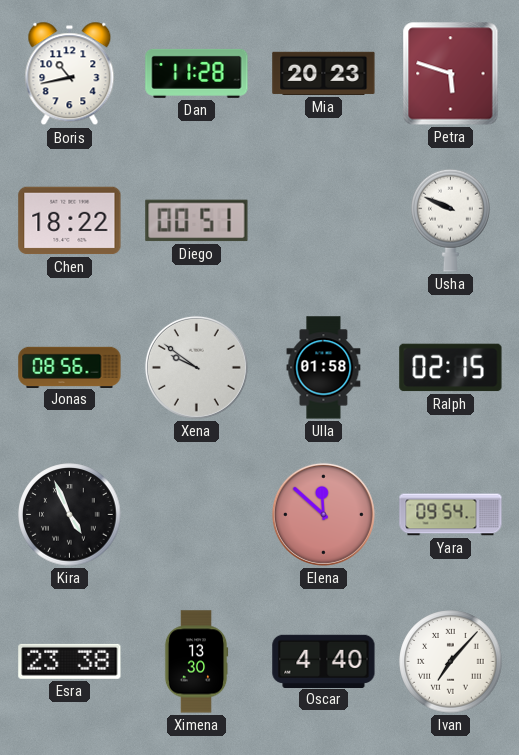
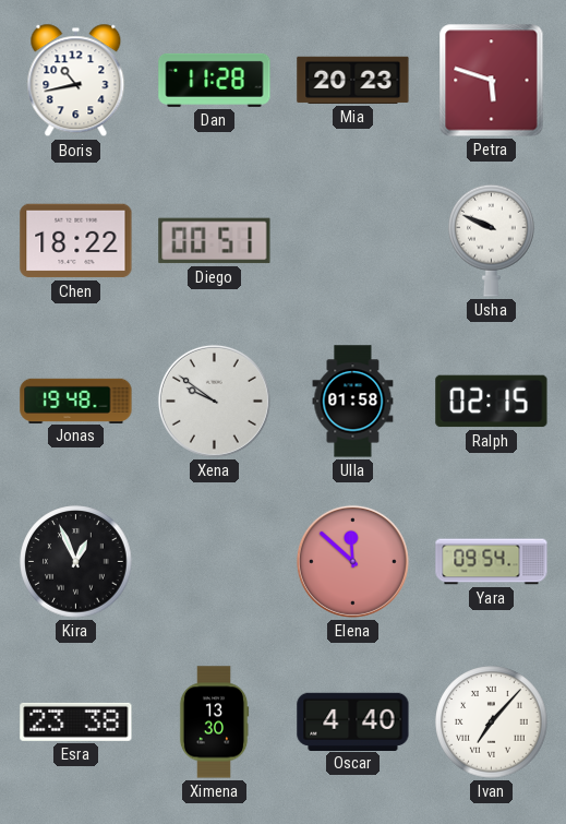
Jonas: 08:56 -> 19:48 (76, 401)
Kira: 4:56 -> 12:56 (76, 562)
